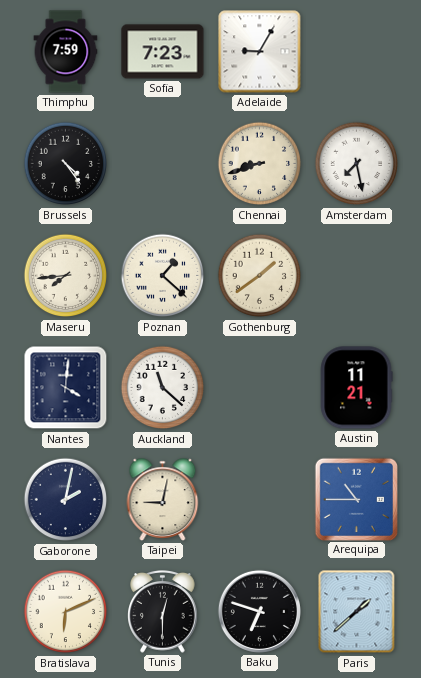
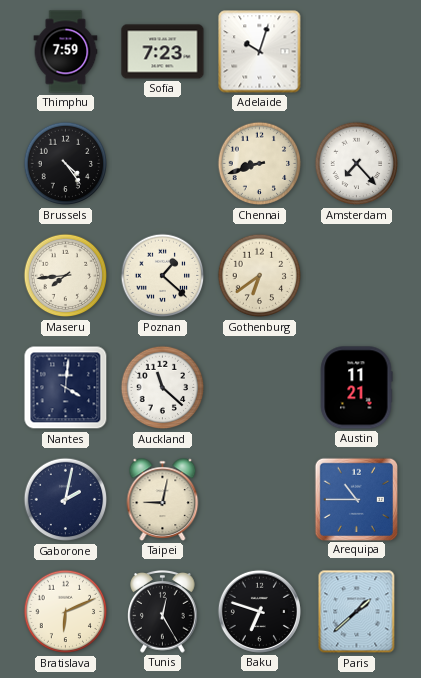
Adelaide: 9:05 -> 10:03 (260, 52)
Amsterdam: 7:28 -> 7:23 (357, 164)
Gothenburg: 1:39 -> 6:39 (260, 276)
Tunis: 12:30 -> 12:25 (163, 612)
